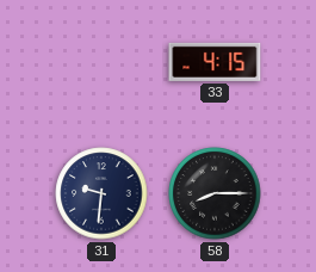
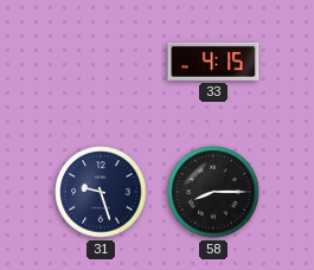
31: 9:31 -> 9:27 (101, 192)
